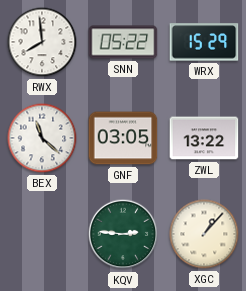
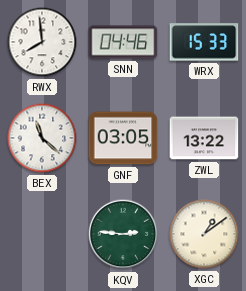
SNN: 05:22 -> 04:46 (123, 42)
WRX: 15:29 -> 15:33 (204, 42)
XGC: 1:07 -> 1:09 (204, 234)
